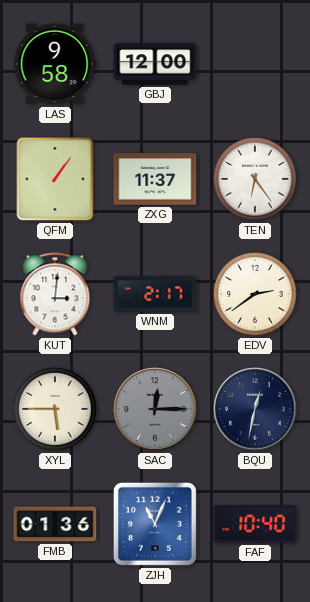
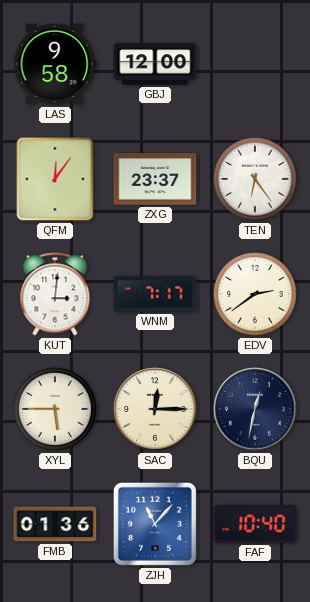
QFM: 1:06 -> 12:06 (55, 179)
ZXG: 11:37 -> 23:37 (155, 179)
WNM: 2:17 -> 7:17 (155, 294)
SAC dial: grey -> cream (155, 409)
ZJH: 11:04 -> 11:07 (155, 524)
